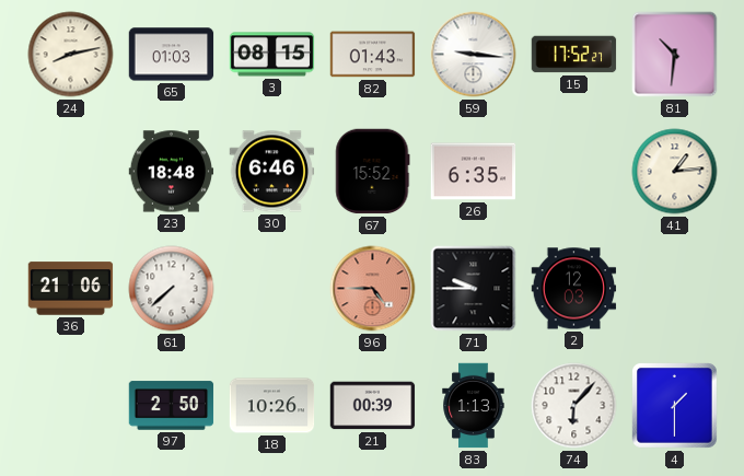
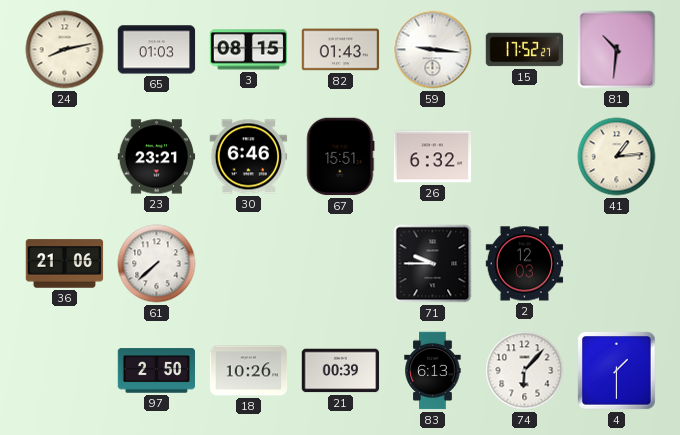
23: 18:48 -> 23:21 (157, 157)
67: 15:52 -> 15:51 (341, 157)
26: 6:35 -> 6:32 (433, 157)
96: 4:45 -> none (373, 289)
83: 1:13 -> 6:13 (433, 371)
